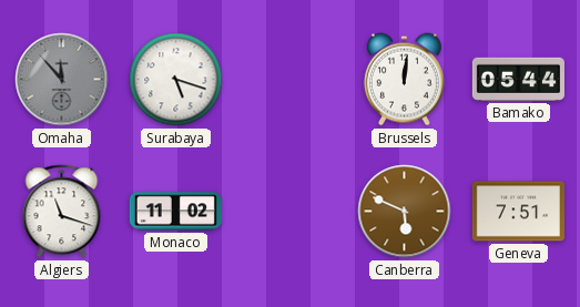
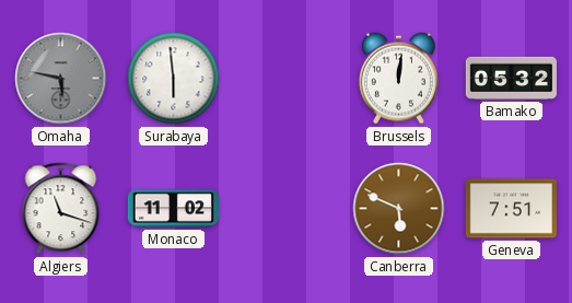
Omaha: 11:53 -> 5:47 (61, 79)
Surabaya: 5:18 -> 5:59 (174, 79)
Bamako: 05:44 -> 05:32 (511, 78)
